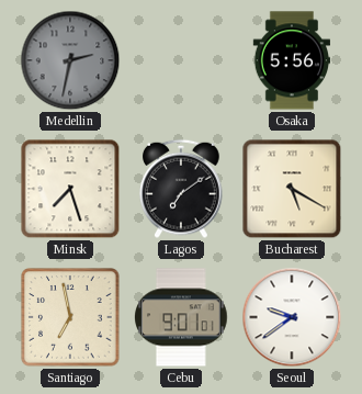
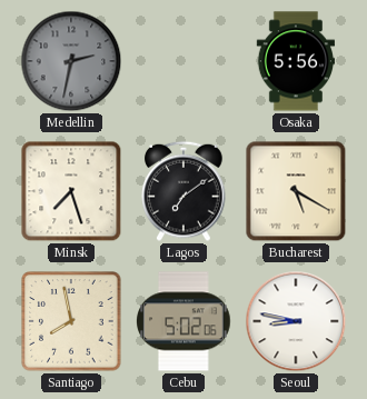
Santiago: 6:58 -> 7:58 (71, 321)
Cebu: 9:01 -> 5:02 (185, 321)
Seoul: 9:39 -> 8:47 (296, 321)
